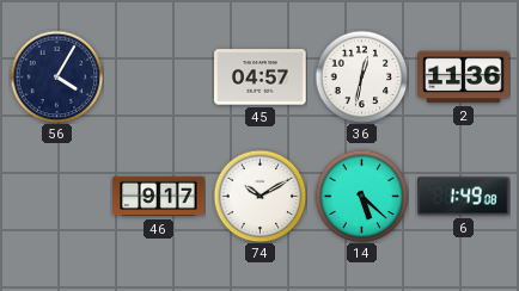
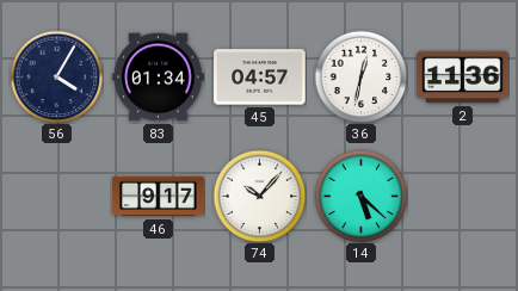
83: none -> 01:34 (159, 78)
74: 10:10 -> 10:07 (259, 196)
6: 1:49 -> none (464, 197)
